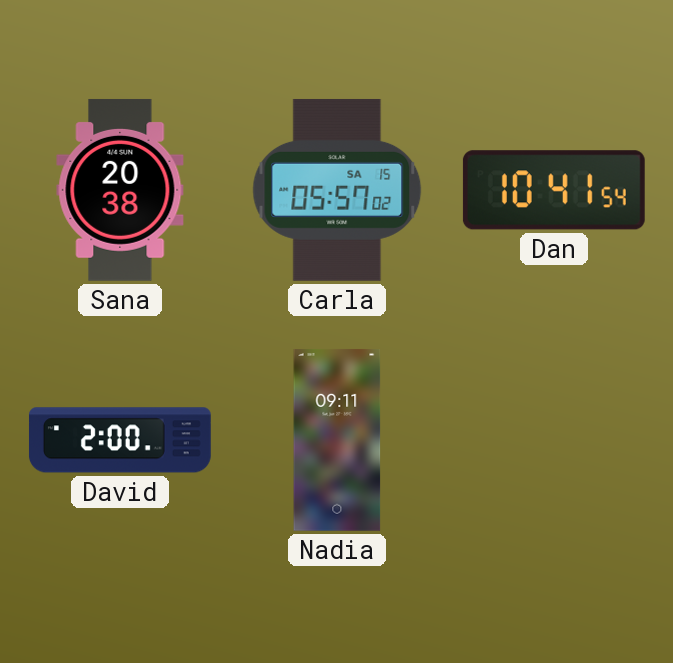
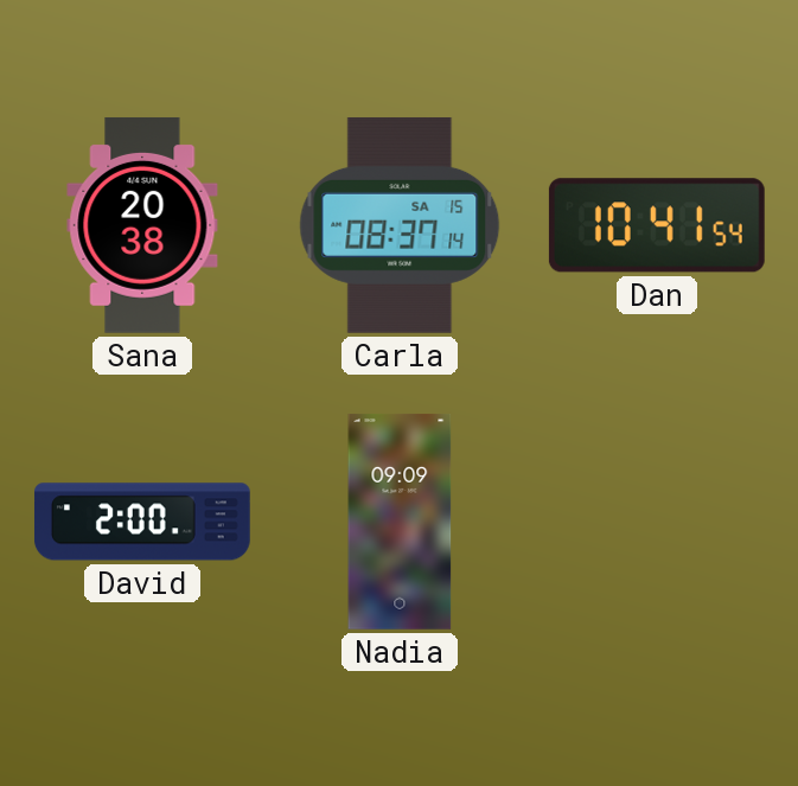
Carla: 05:57 -> 08:37 (400, 225)
Nadia: 09:11 -> 09:09 (400, 522)
